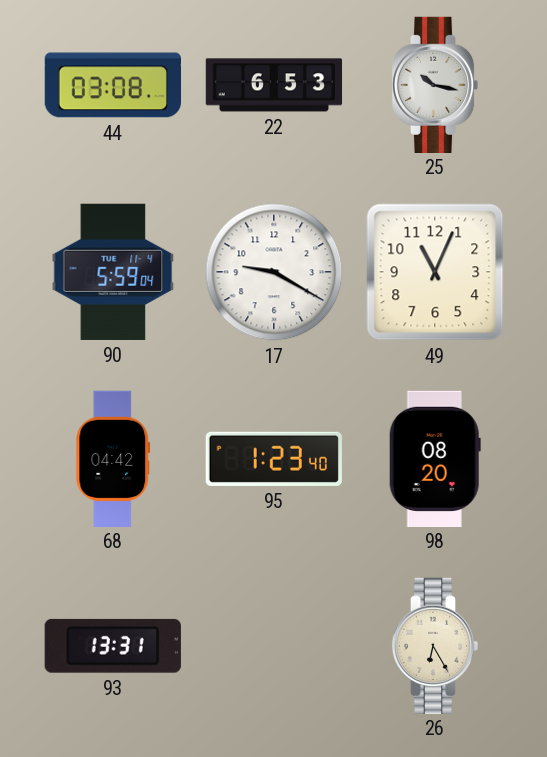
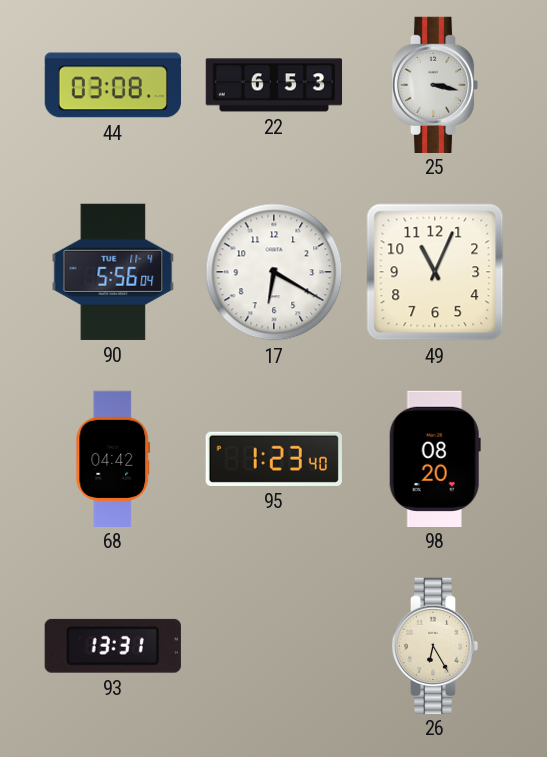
25: 10:17 -> 3:17 (435, 84)
90: 5:59 -> 5:56 (113, 272)
17: 9:20 -> 6:20 (274, 272)
